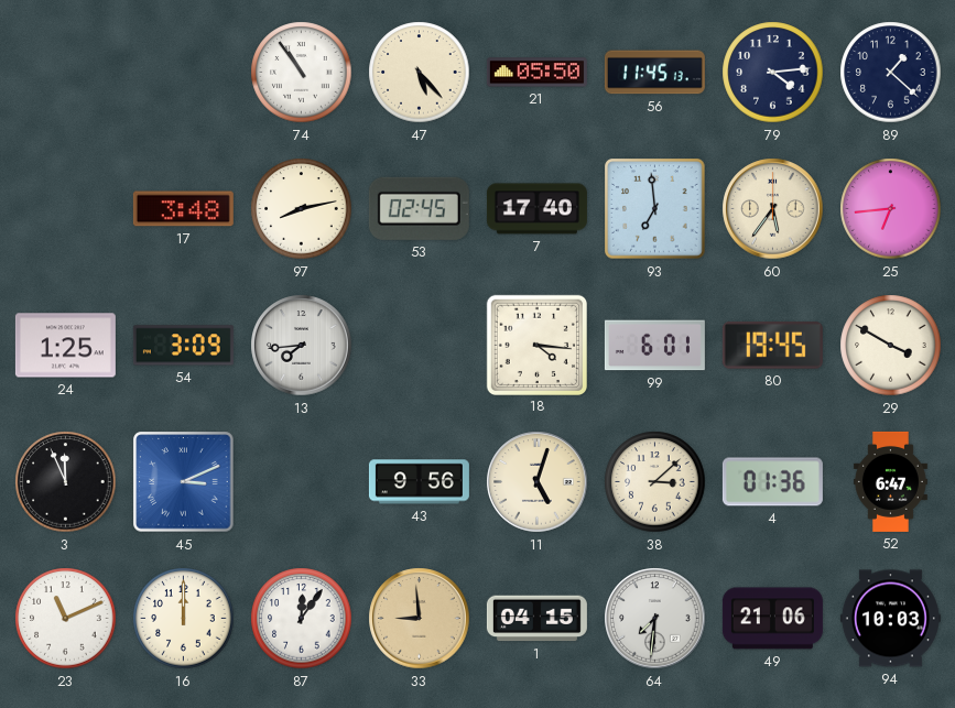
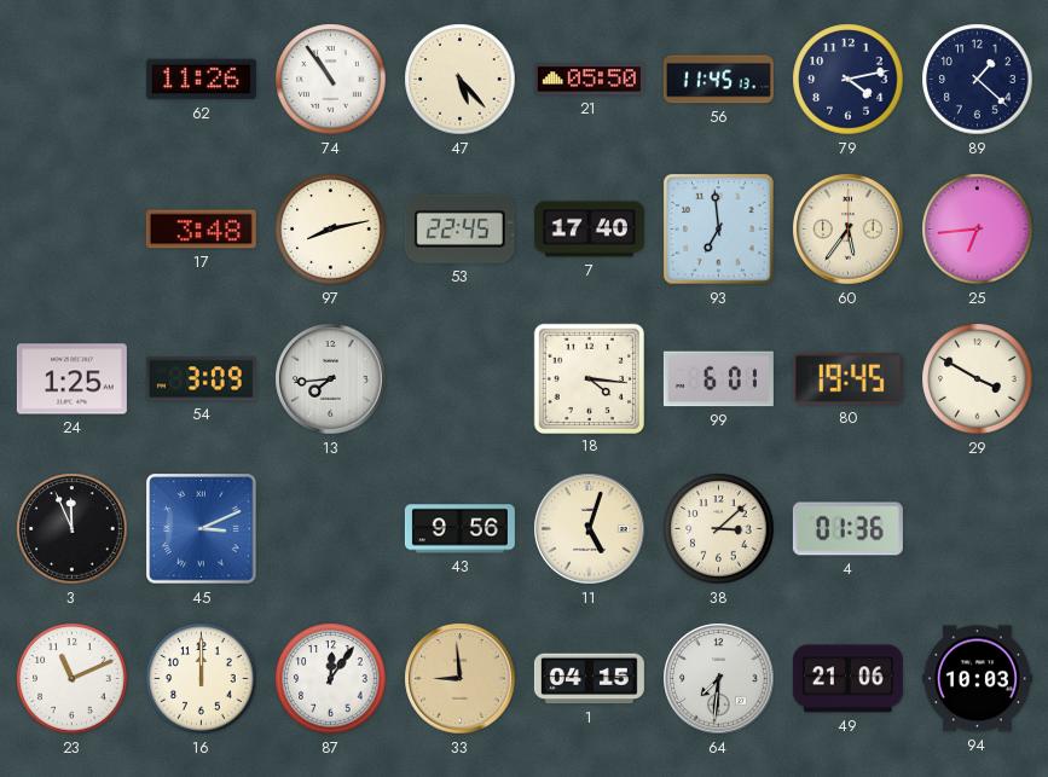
62: none -> 11:26 (201, 80)
79: 4:14 -> 4:13 (849, 80)
53: 02:45 -> 22:45 (459, 228)
52: 6:47 -> none (890, 481)
